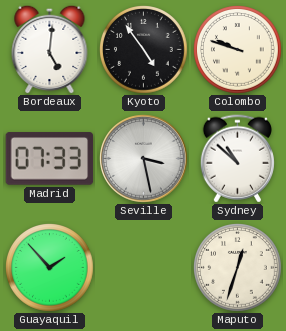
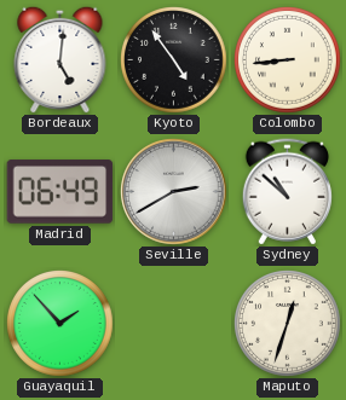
Colombo: 9:48 -> 8:44 (288, 60)
Madrid: 07:33 -> 06:49 (60, 192)
Seville: 3:28 -> 2:40 (174, 192)
